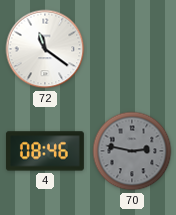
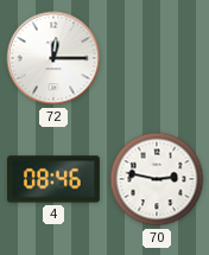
72: 11:21 -> 12:15 (53, 58)
70 dial: grey -> white (157, 179)
